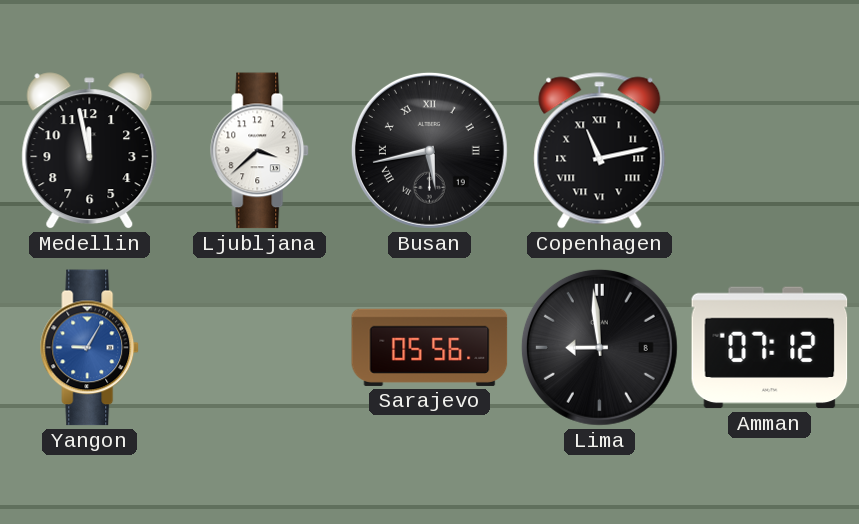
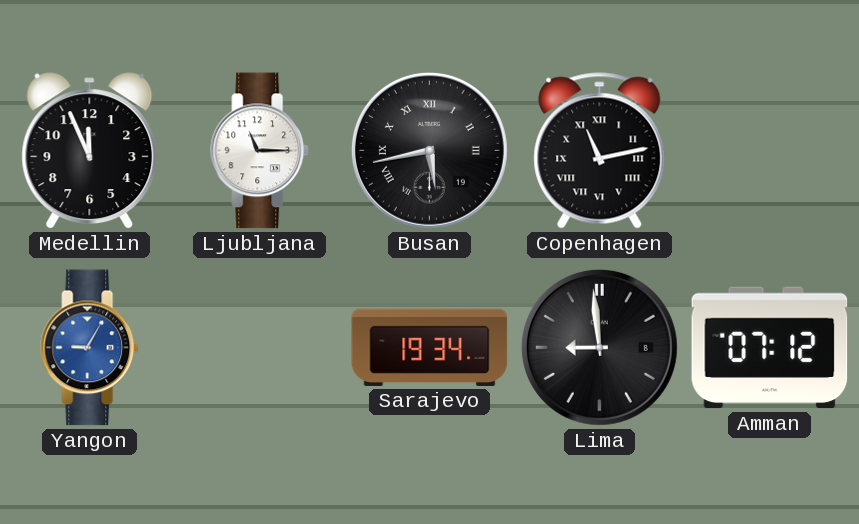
Medellin: 11:58 -> 11:56 (90, 151)
Ljubljana: 3:38 -> 11:15 (260, 151)
Sarajevo: 05:56 -> 19:34 (430, 347)
